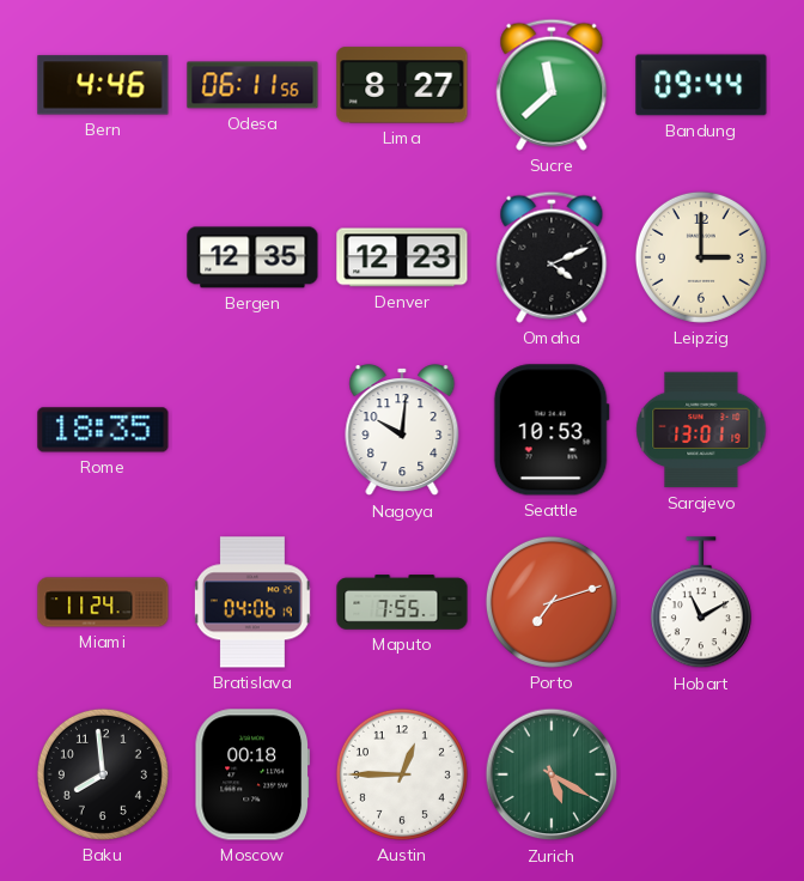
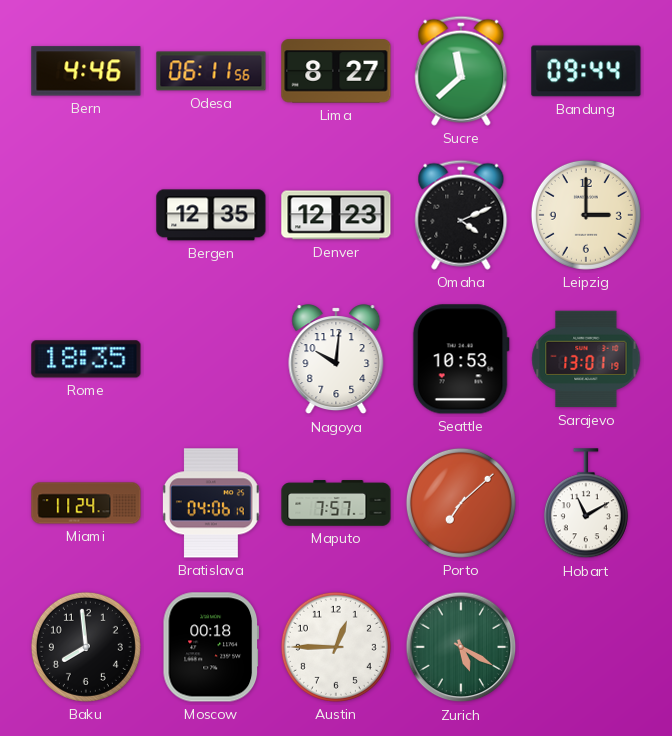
Maputo: 7:55 -> 7:57 (336, 503)
Porto: 7:12 -> 7:08 (461, 503)
